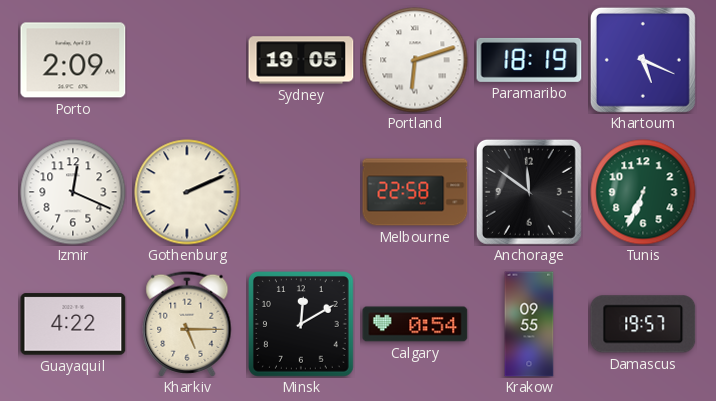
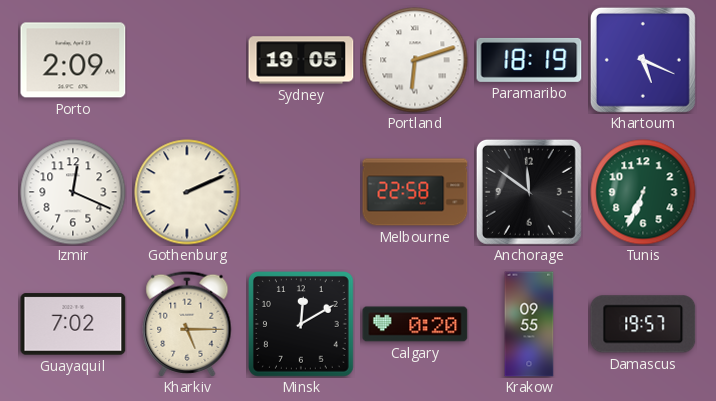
Guayaquil: 4:22 -> 7:02 (73, 324)
Calgary: 0:54 -> 0:20 (415, 324)
